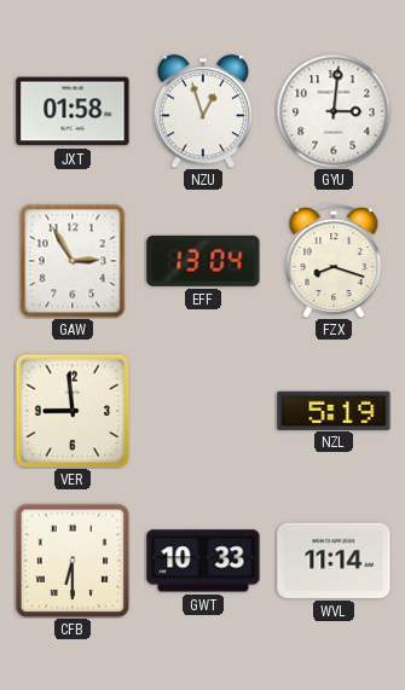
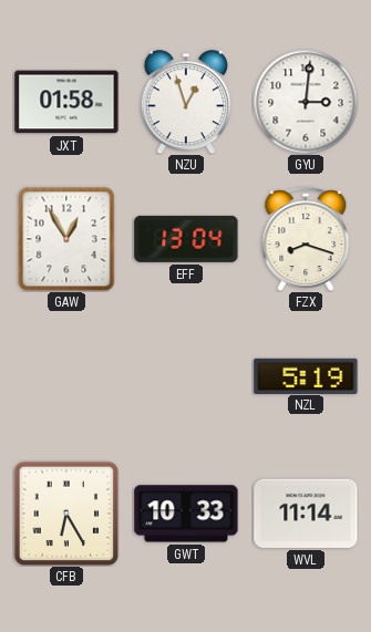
GAW: 2:55 -> 12:55 (66, 239)
VER: 8:59 -> none (73, 411)
CFB: 6:30 -> 6:25 (66, 514)
